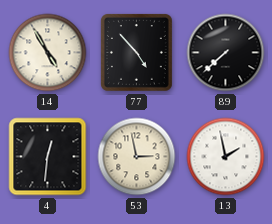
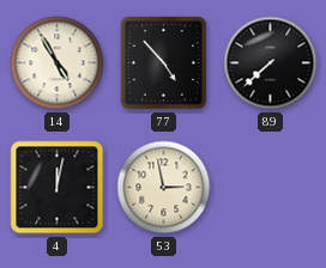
4: 12:31 -> 12:02 (58, 188)
13: 1:58 -> none (226, 157)
